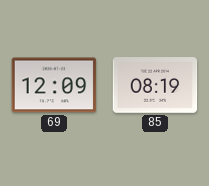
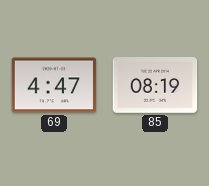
69: 12:09 -> 4:47 (54, 85)
